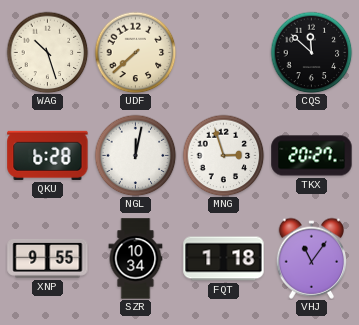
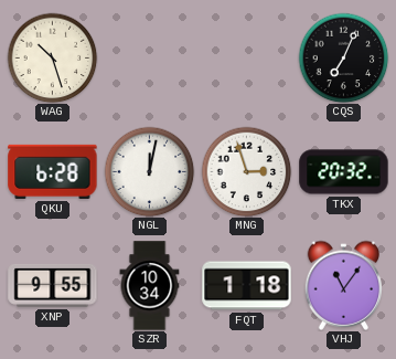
UDF: 7:38 -> none (135, 52)
CQS: 11:52 -> 7:04 (343, 57)
TKX: 20:27 -> 20:32 (344, 172)
